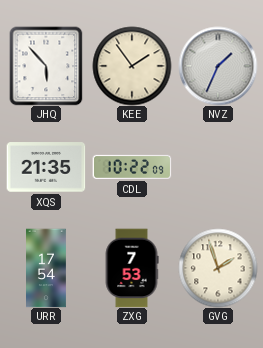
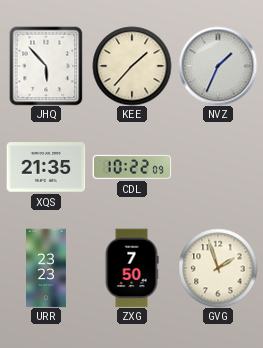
KEE: 1:54 -> 1:37 (132, 66)
URR: 17:54 -> 23:23 (47, 268)
ZXG: 7:53 -> 7:50 (132, 268)
